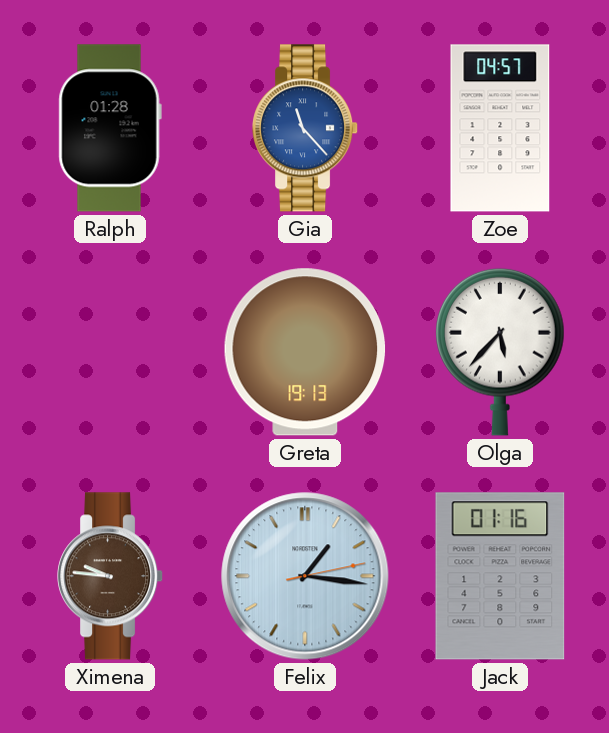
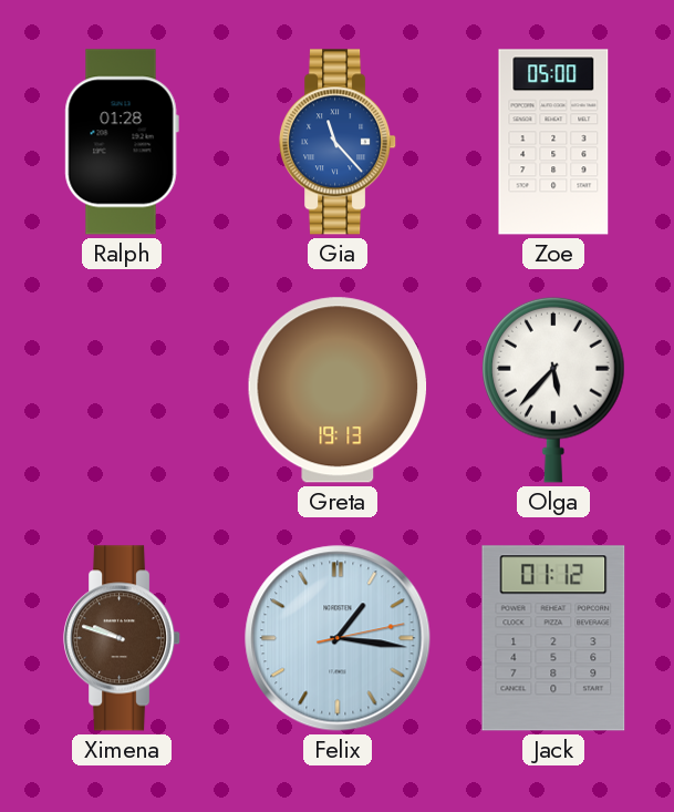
Zoe: 04:57 -> 05:00 (553, 142)
Ximena: 9:46 -> 9:48 (123, 638)
Jack: 01:16 -> 01:12 (553, 638)
